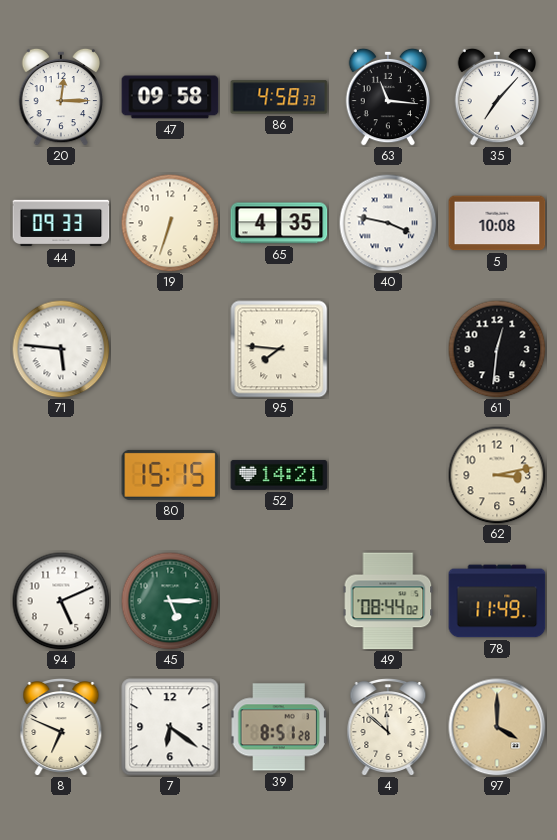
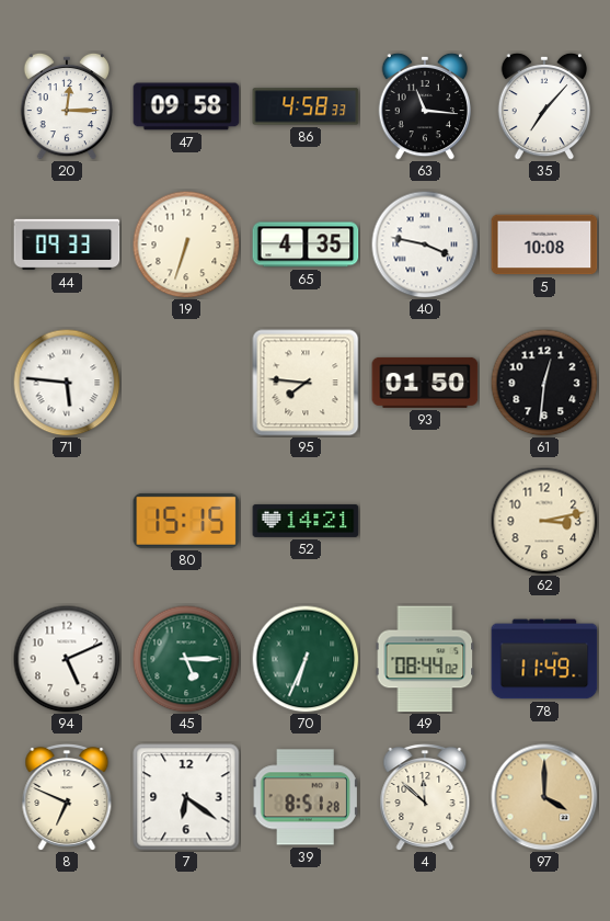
93: none -> 01:50 (425, 383)
70: none -> 6:34 (306, 659)
